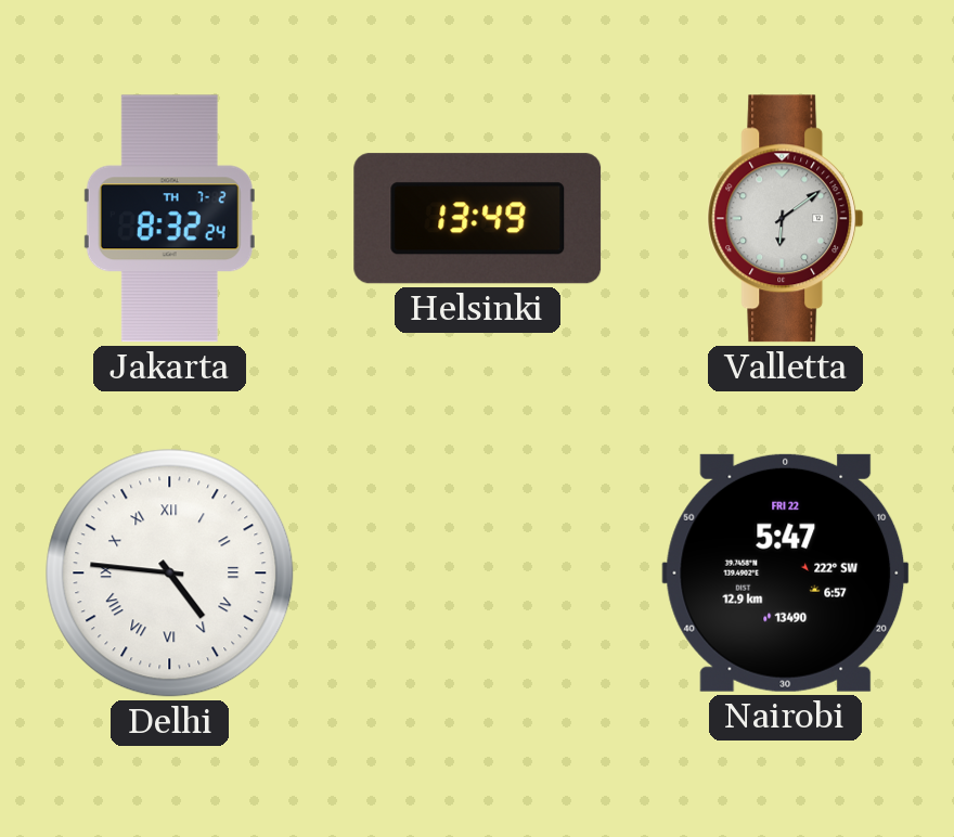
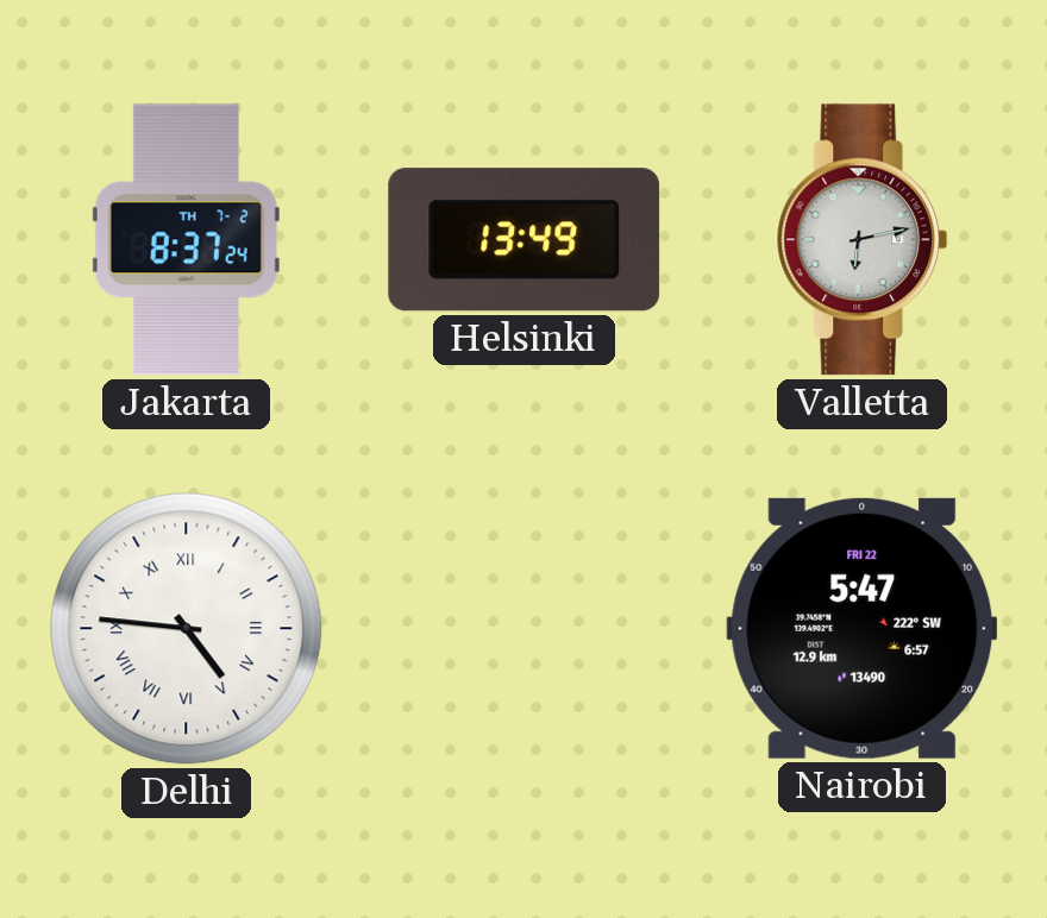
Jakarta: 8:32 -> 8:37 (186, 240)
Valletta: 6:09 -> 6:13 (863, 240)
